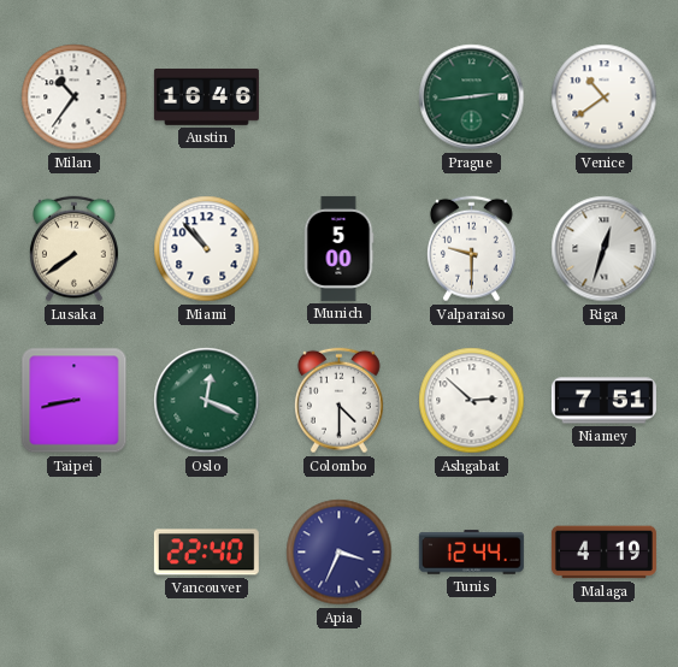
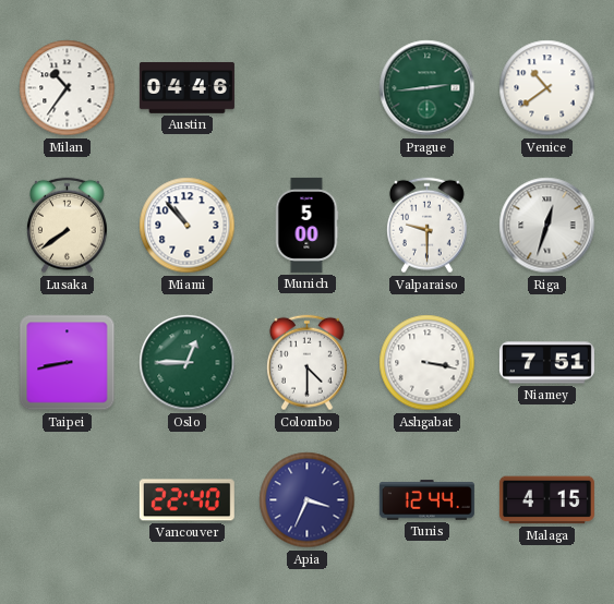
Austin: 16:46 -> 04:46 (186, 88)
Oslo: 12:19 -> 12:45 (188, 363)
Ashgabat: 2:52 -> 3:17 (428, 363)
Malaga: 4:19 -> 4:15 (546, 500)
